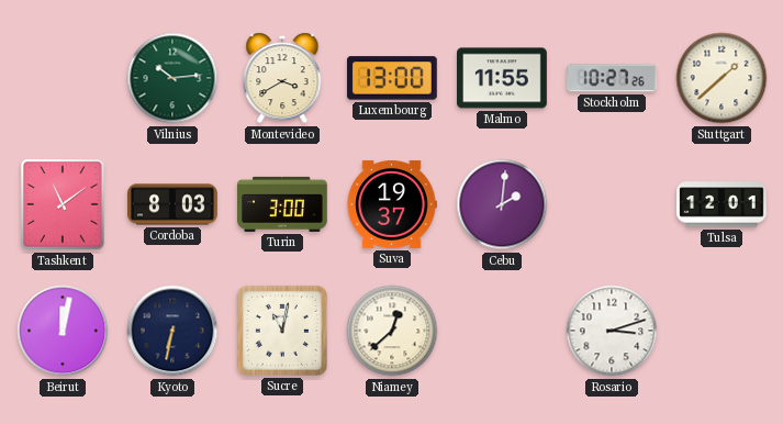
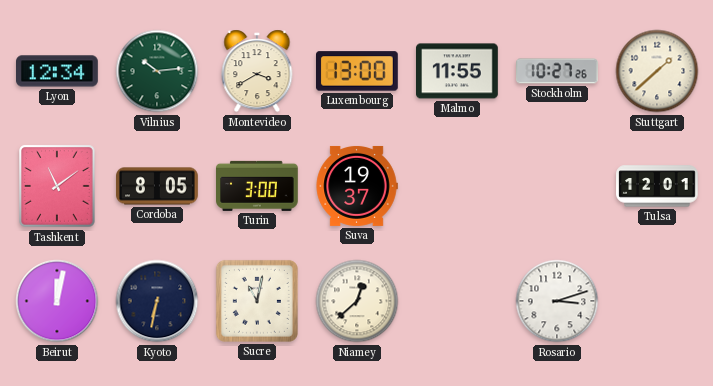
Lyon: none -> 12:34 (58, 71)
Cordoba: 8:03 -> 8:05 (157, 186)
Cebu: 2:01 -> none (502, 204)
